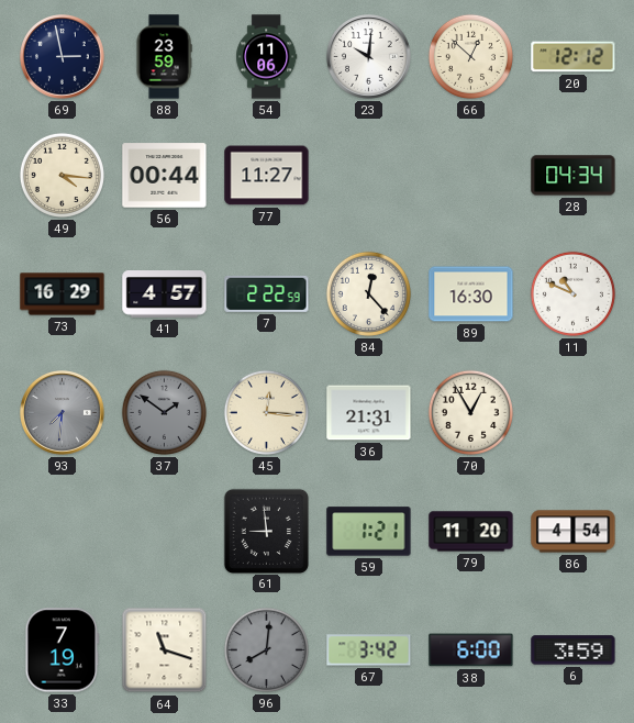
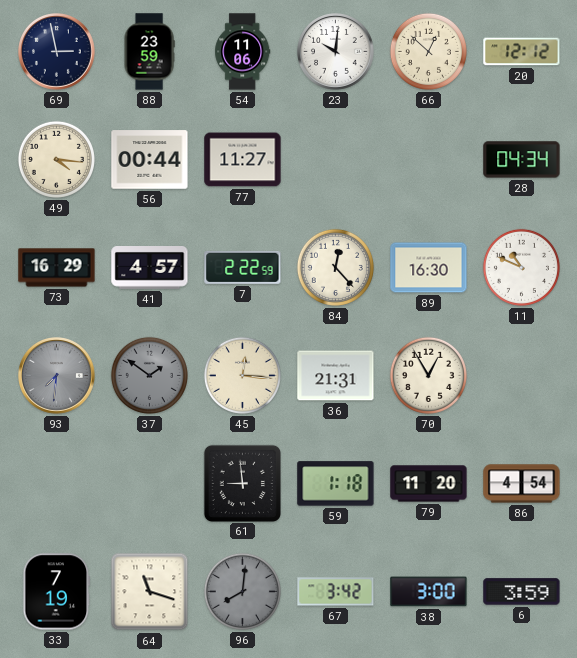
59: 1:21 -> 1:18 (336, 484)
38: 6:00 -> 3:00 (429, 592)
